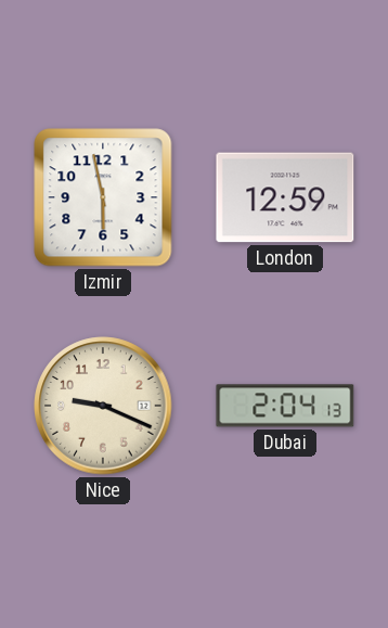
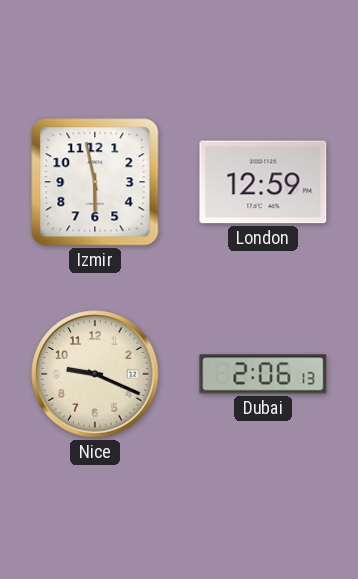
Dubai: 2:04 -> 2:06 (263, 374)
